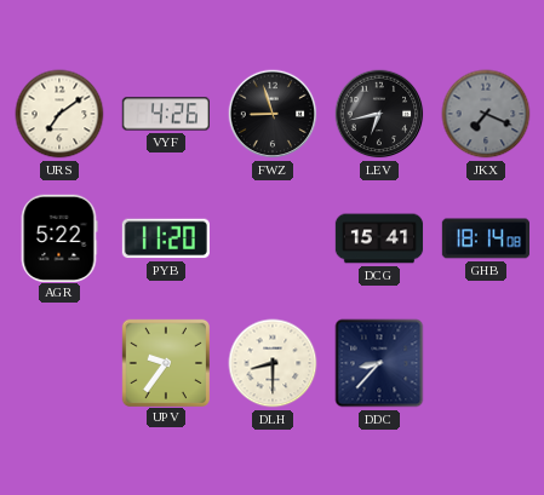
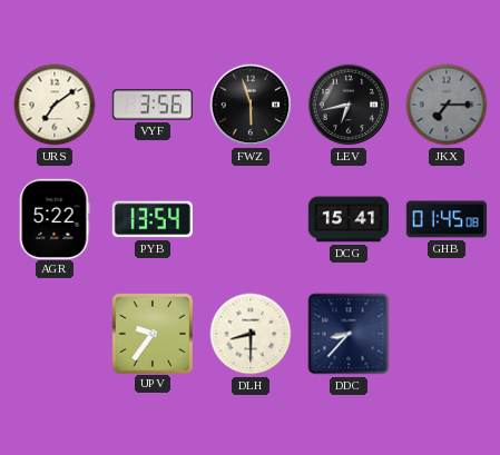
VYF: 4:26 -> 3:56 (151, 105)
FWZ: 8:57 -> 5:57 (251, 105)
JKX: 7:19 -> 7:15 (447, 105)
PYB: 11:20 -> 13:54 (153, 219)
GHB: 18:14 -> 01:45 (445, 219)
